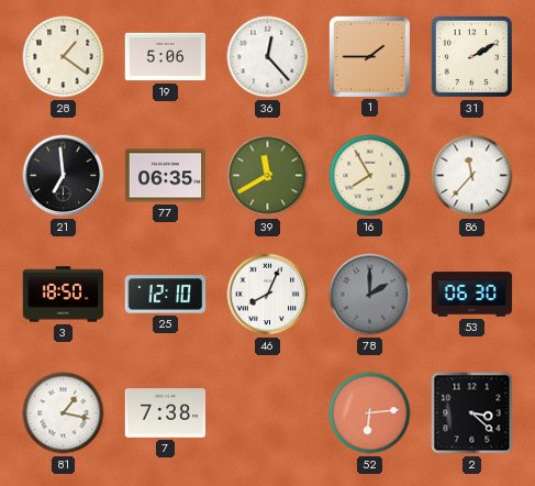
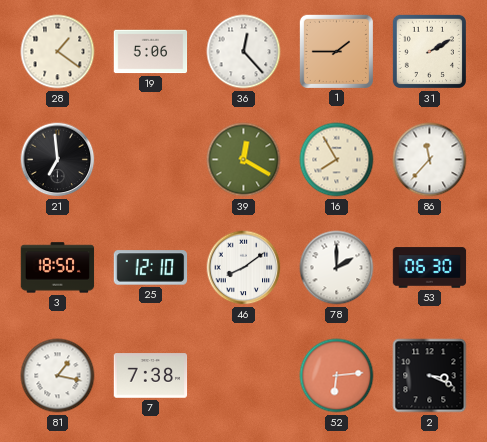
77: 06:35 -> none (166, 176)
39: 11:40 -> 12:20 (244, 160)
46: 8:04 -> 8:09 (244, 268)
78 dial: grey -> white (337, 268)
2: 3:22 -> 3:19 (430, 376)
